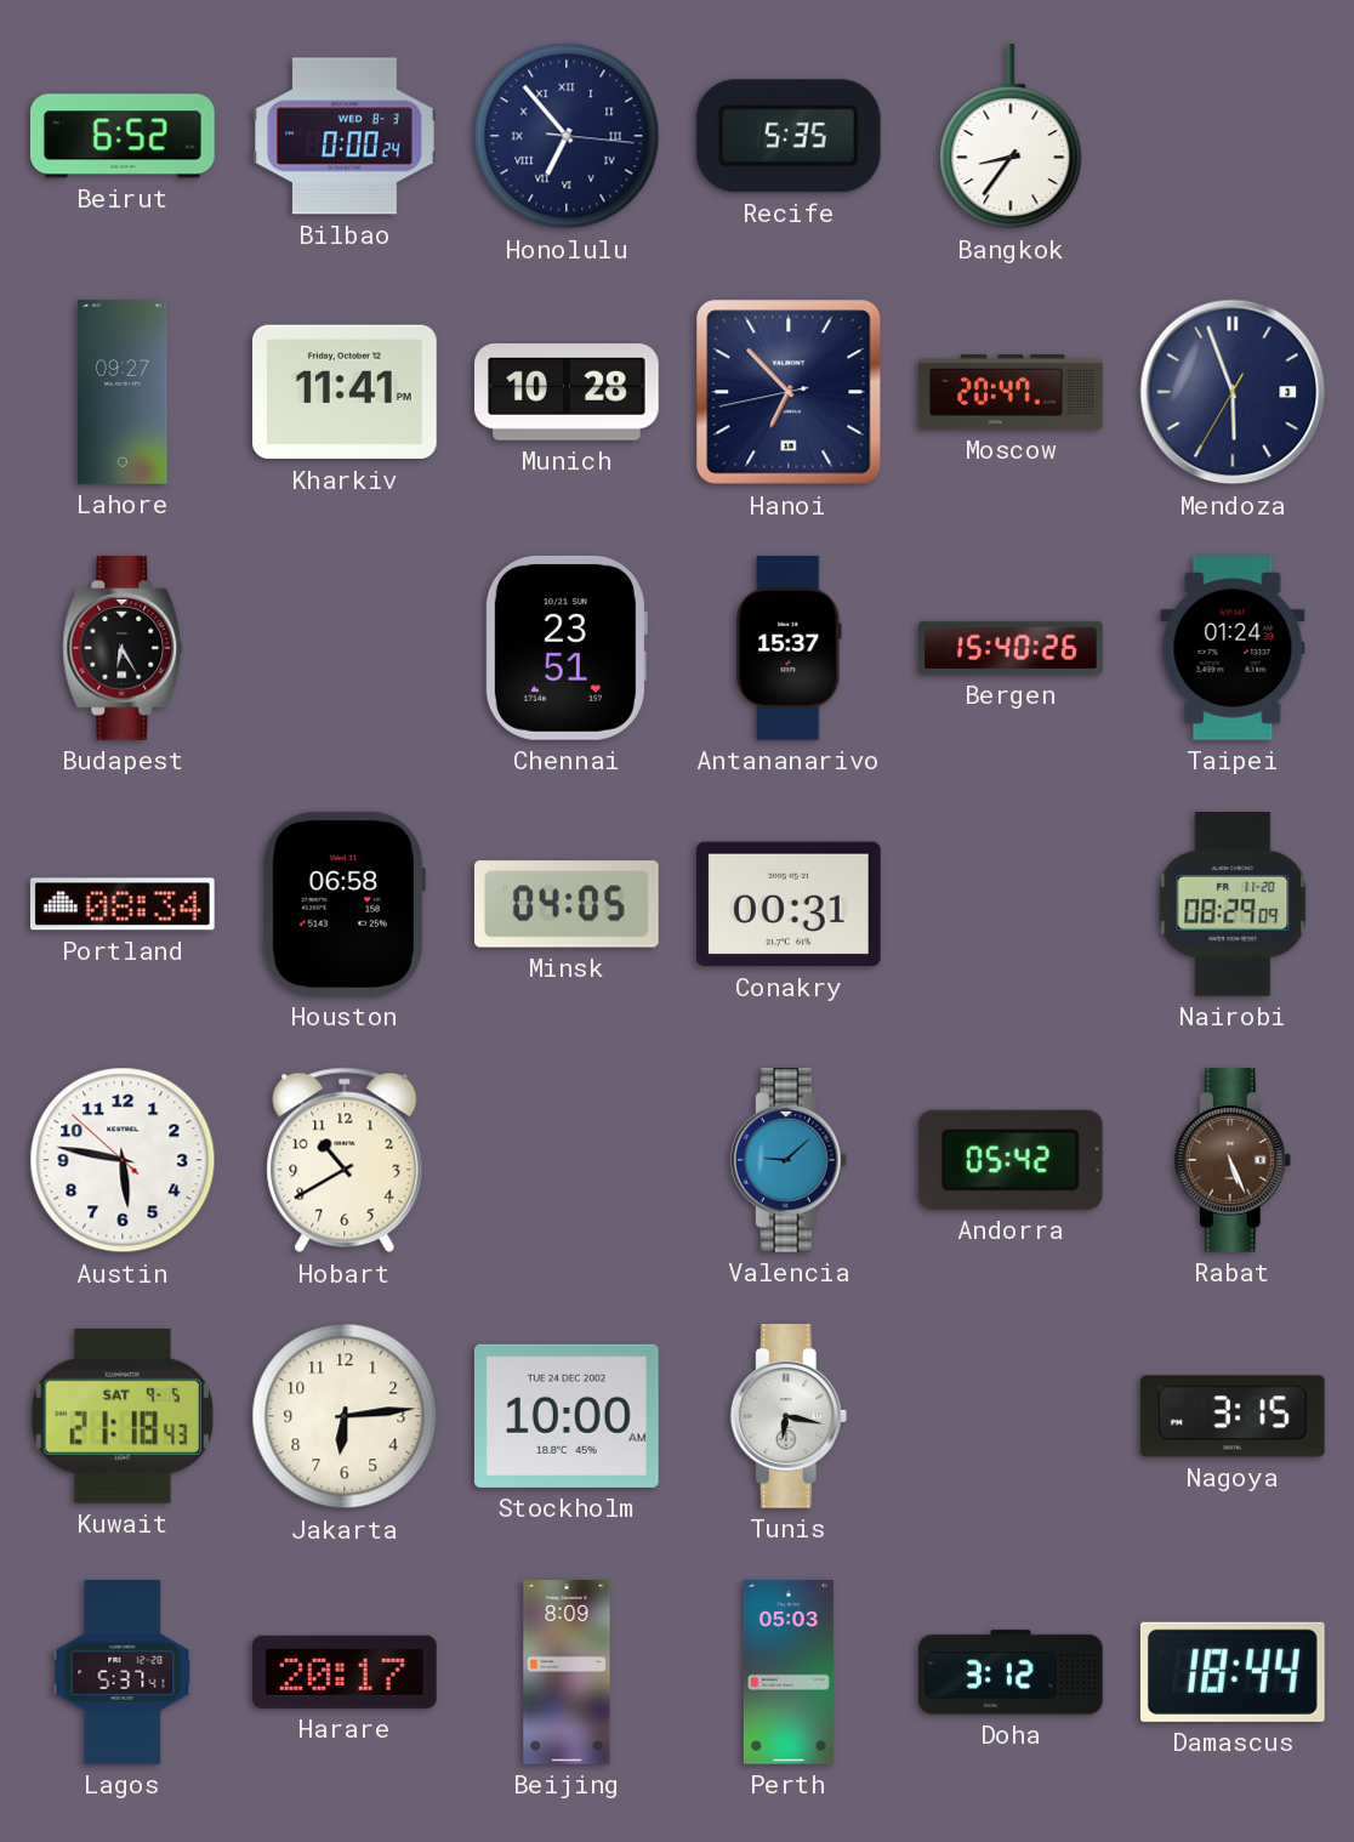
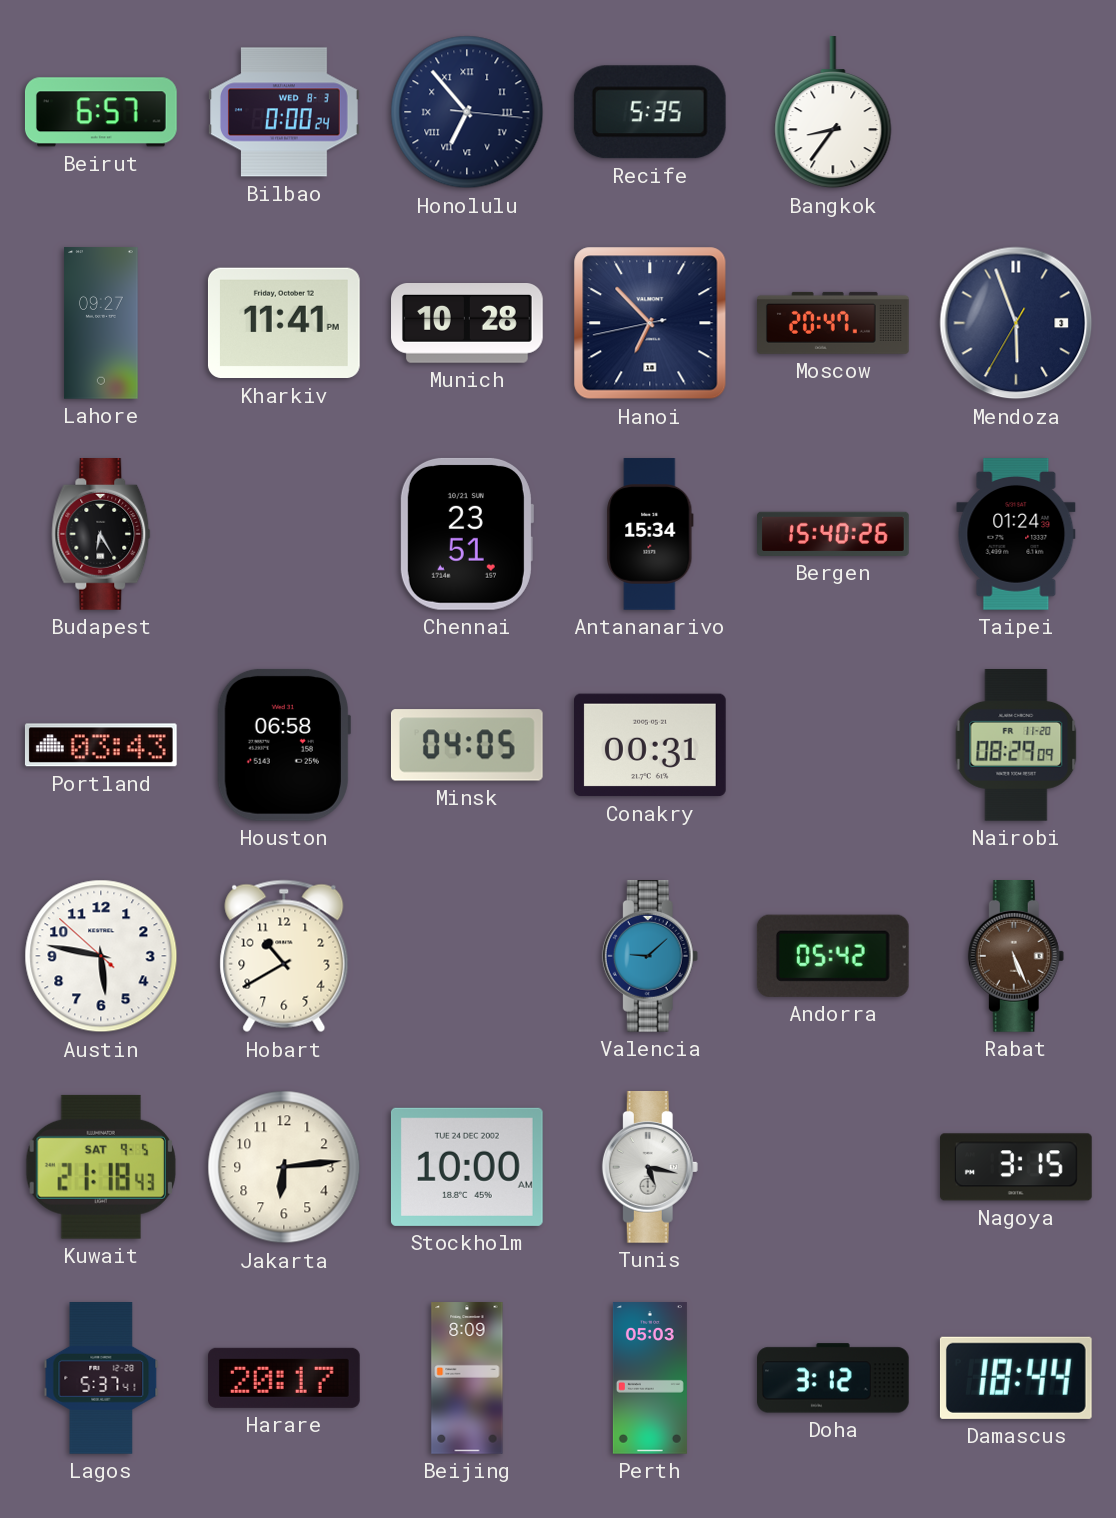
Beirut: 6:52 -> 6:57 (101, 112)
Antananarivo: 15:37 -> 15:34 (650, 534)
Portland: 08:34 -> 03:43 (101, 745)
Tunis: 6:17 -> 5:17 (650, 1168)
